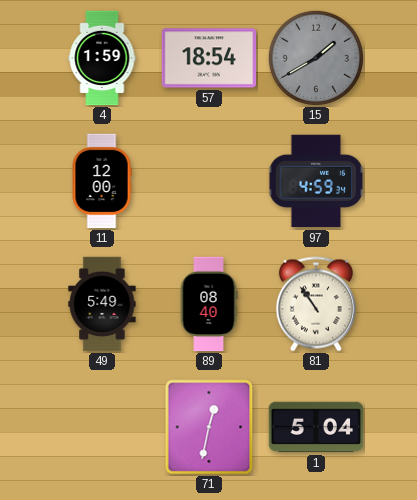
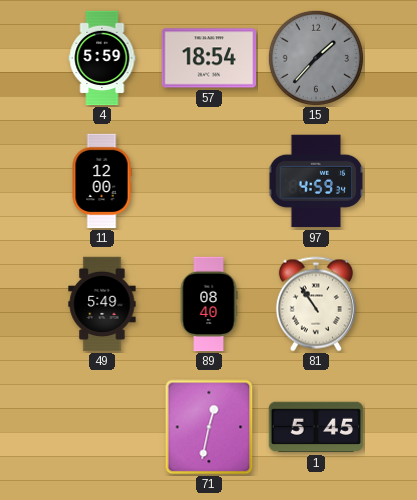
4: 1:59 -> 5:59 (102, 58)
15: 1:40 -> 1:37 (316, 58)
1: 5:04 -> 5:45 (316, 427)
